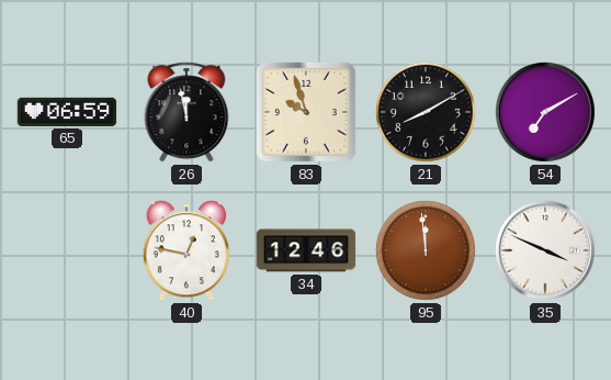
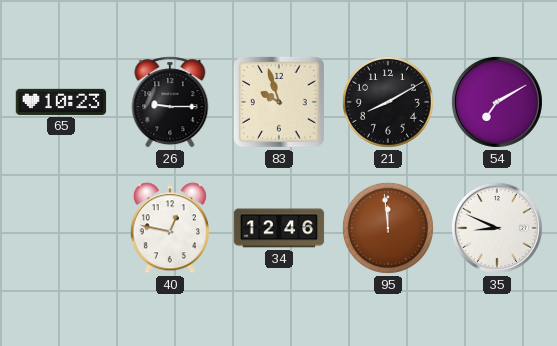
65: 06:59 -> 10:23 (61, 102)
26: 11:58 -> 9:15 (170, 102)
35: 3:49 -> 8:49 (497, 228)
